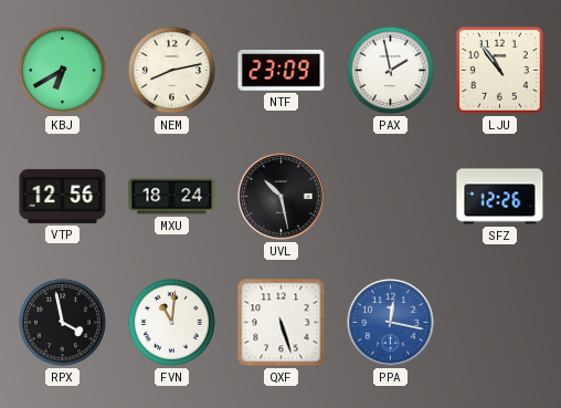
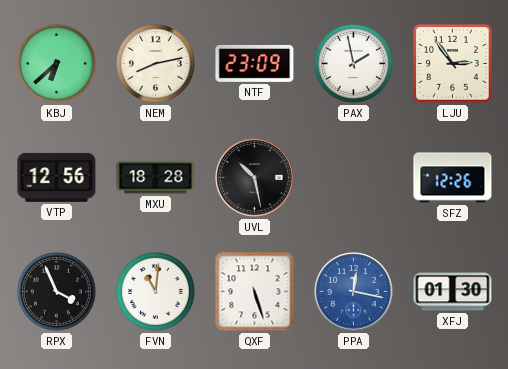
KBJ: 6:40 -> 6:38 (56, 63)
LJU: 10:54 -> 2:54 (453, 64)
MXU: 18:24 -> 18:28 (156, 178)
RPX: 3:58 -> 3:56 (56, 291)
XFJ: none -> 01:30 (453, 292)
